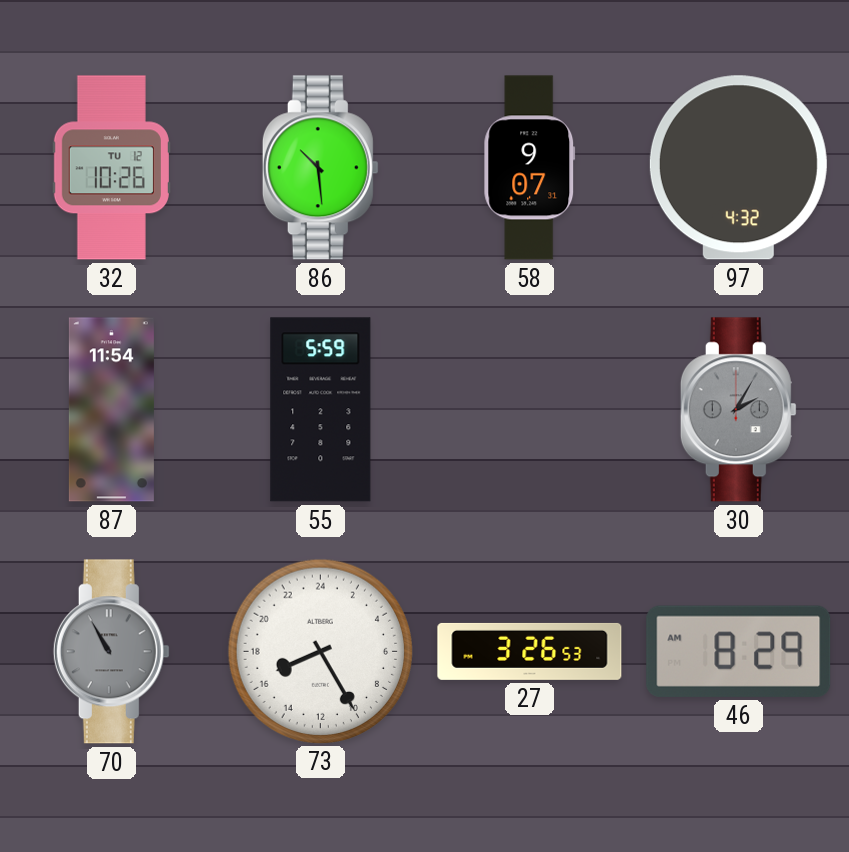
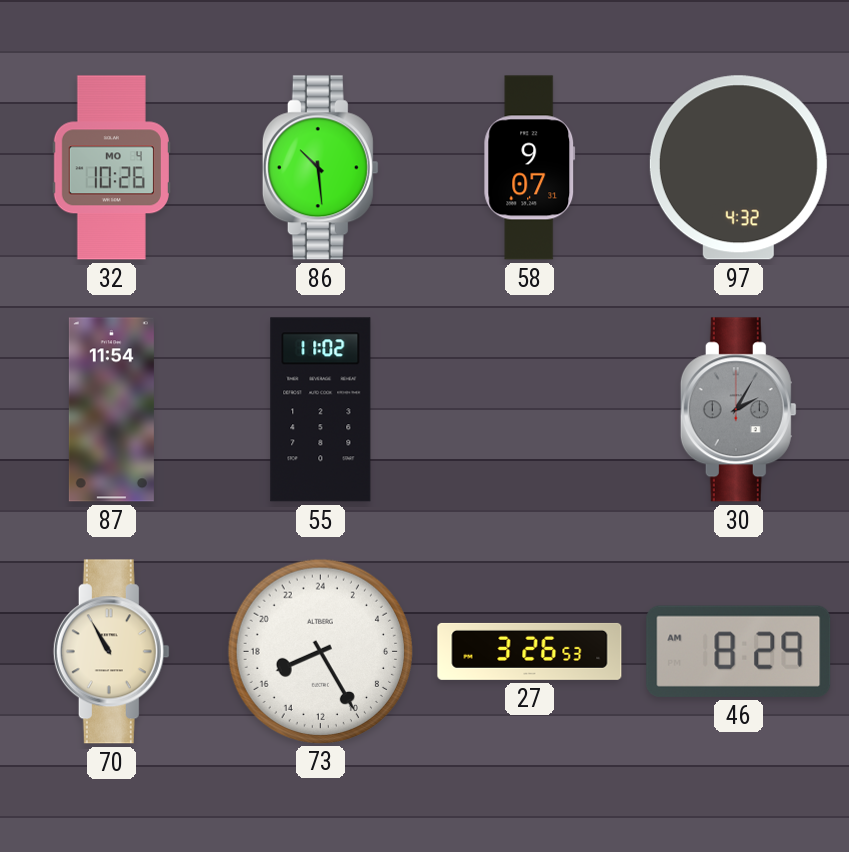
32 date: TU 12 -> MO 4 (111, 168)
55: 5:59 -> 11:02 (321, 410)
70 dial: grey -> cream (111, 652)
